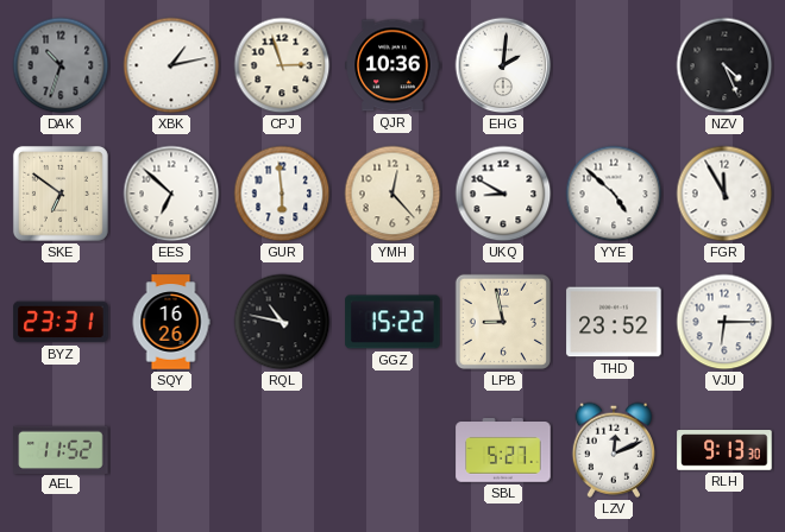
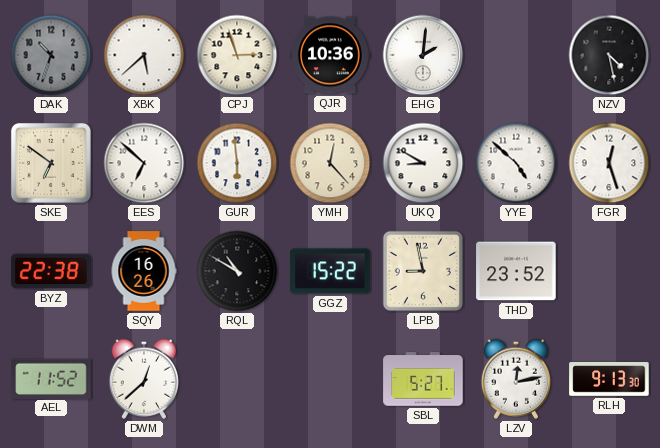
XBK: 1:13 -> 5:38 (144, 55)
NZV: 4:26 -> 4:28 (609, 55)
FGR: 11:55 -> 12:27 (609, 163)
BYZ: 23:31 -> 22:38 (51, 271)
RQL: 10:47 -> 10:50 (237, 271)
VJU: 6:15 -> none (724, 322)
DWM: none -> 12:38 (143, 379)
LZV: 12:11 -> 12:13 (515, 379)
